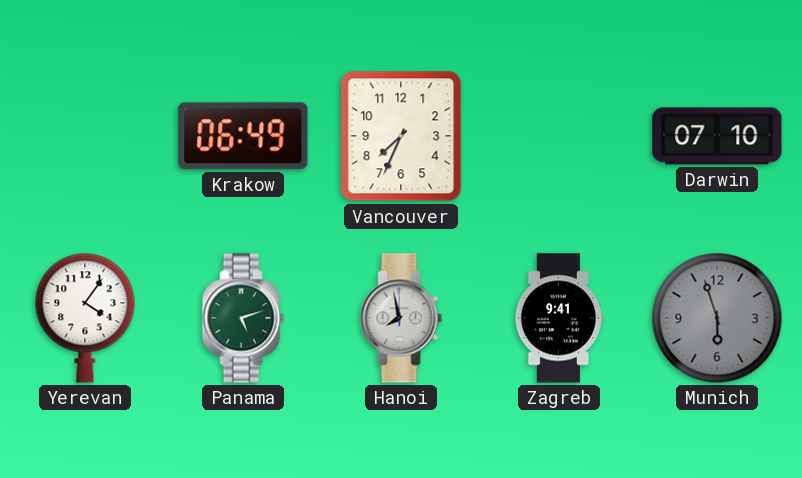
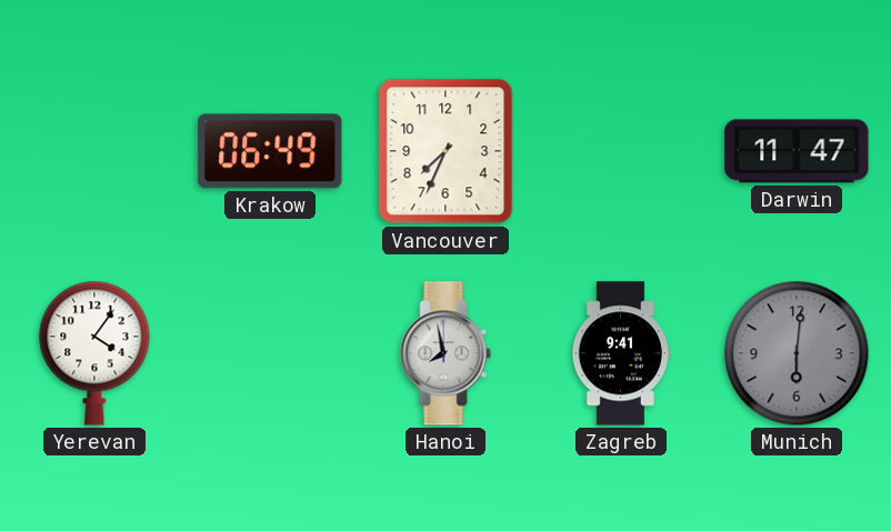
Darwin: 07:10 -> 11:47 (797, 151)
Panama: 5:12 -> none (243, 318)
Munich: 5:57 -> 6:01 (797, 353)
